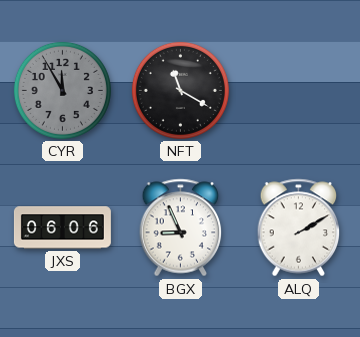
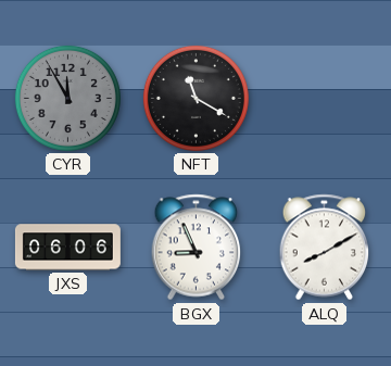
ALQ: 2:10 -> 8:10 (325, 248)
